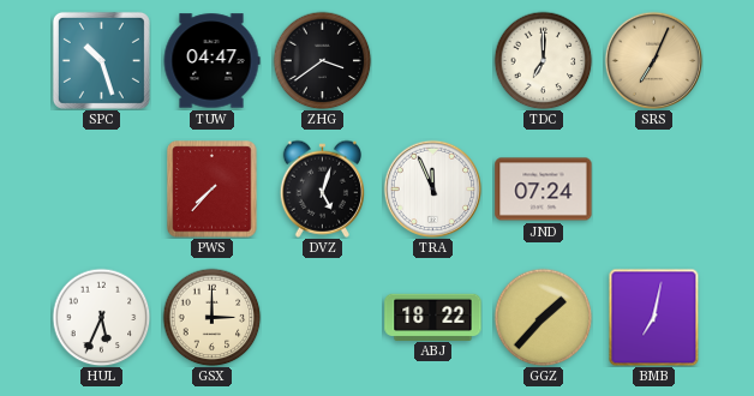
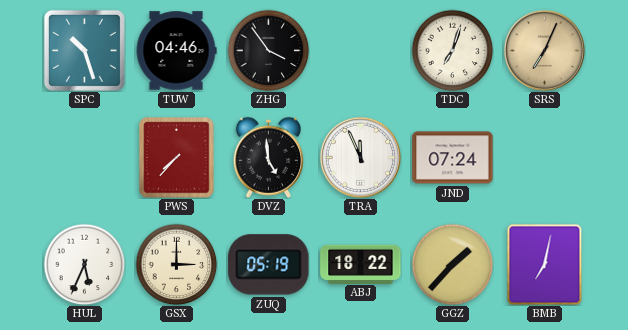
TUW: 04:47 -> 04:46 (176, 51)
ZHG: 3:39 -> 3:54 (268, 50)
TDC: 7:00 -> 7:03 (452, 50)
DVZ: 5:03 -> 4:59 (268, 157)
ZUQ: none -> 05:19 (269, 265)
